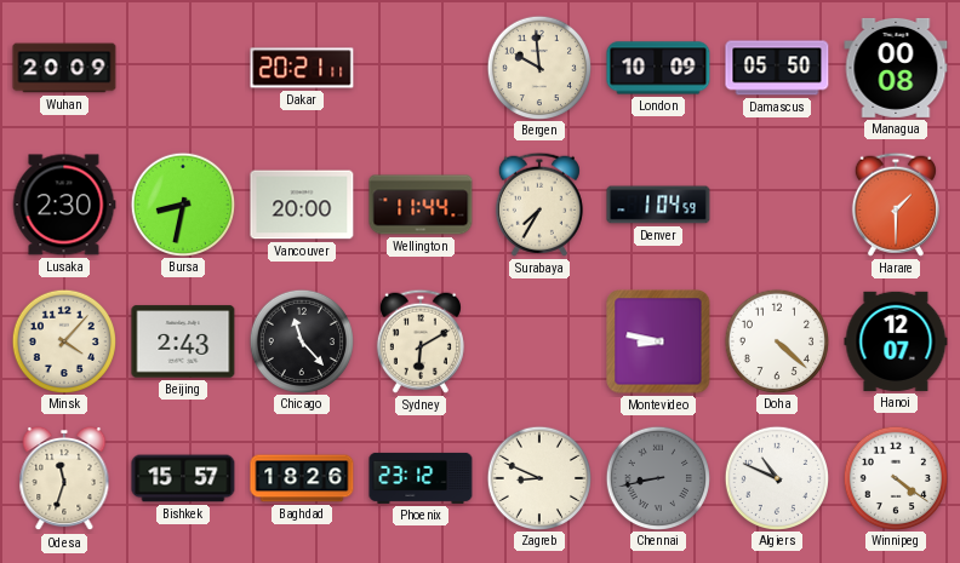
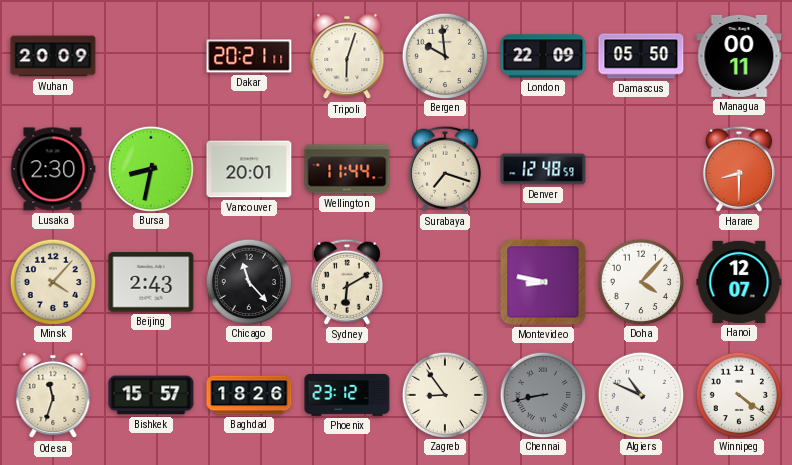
Tripoli: none -> 6:03 (347, 56)
London: 10:09 -> 22:09 (543, 56)
Managua: 00:08 -> 00:11 (739, 56)
Vancouver: 20:00 -> 20:01 (249, 169)
Surabaya: 7:35 -> 7:18 (445, 169)
Denver: 1:04 -> 12:48 (543, 169)
Harare: 1:30 -> 8:30 (739, 169)
Doha: 4:22 -> 4:07 (640, 281)
Zagreb: 8:49 -> 8:54 (444, 394)
